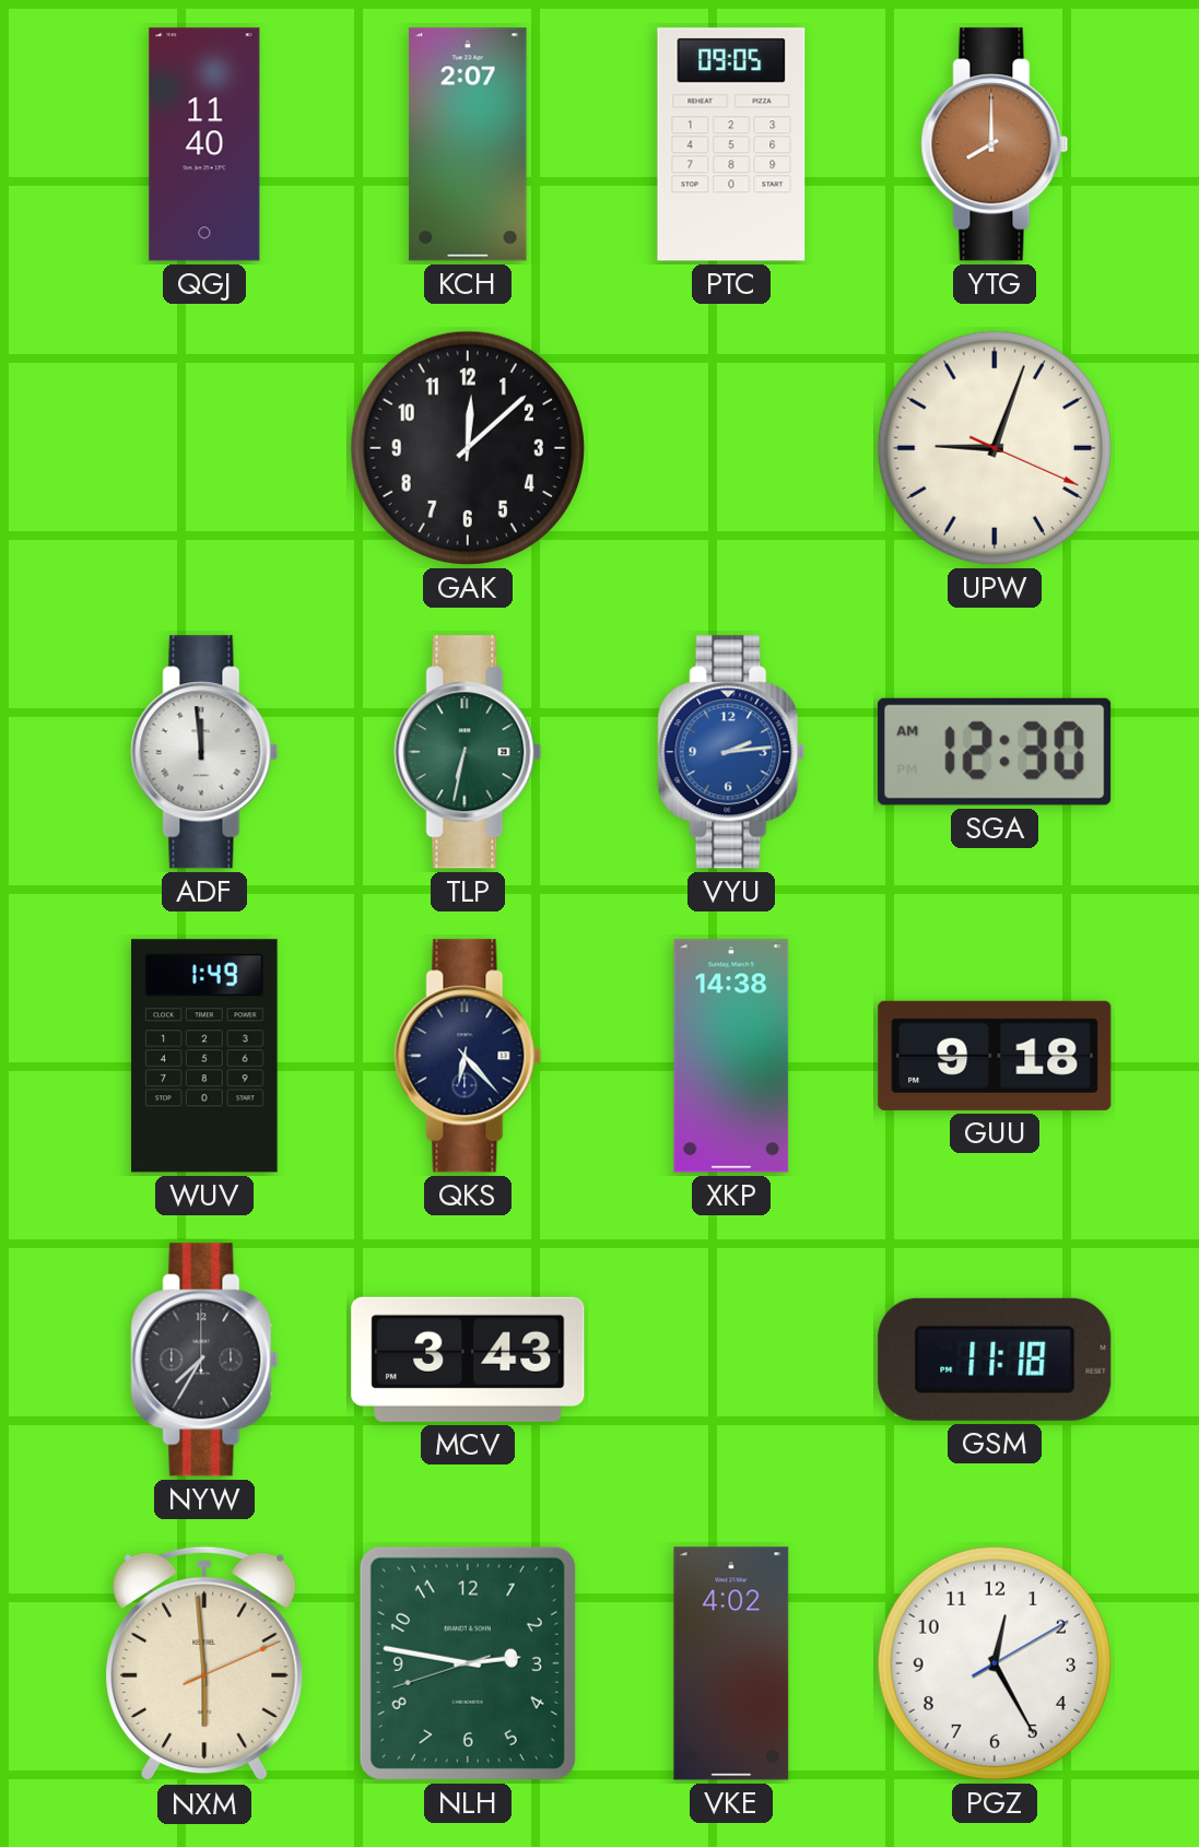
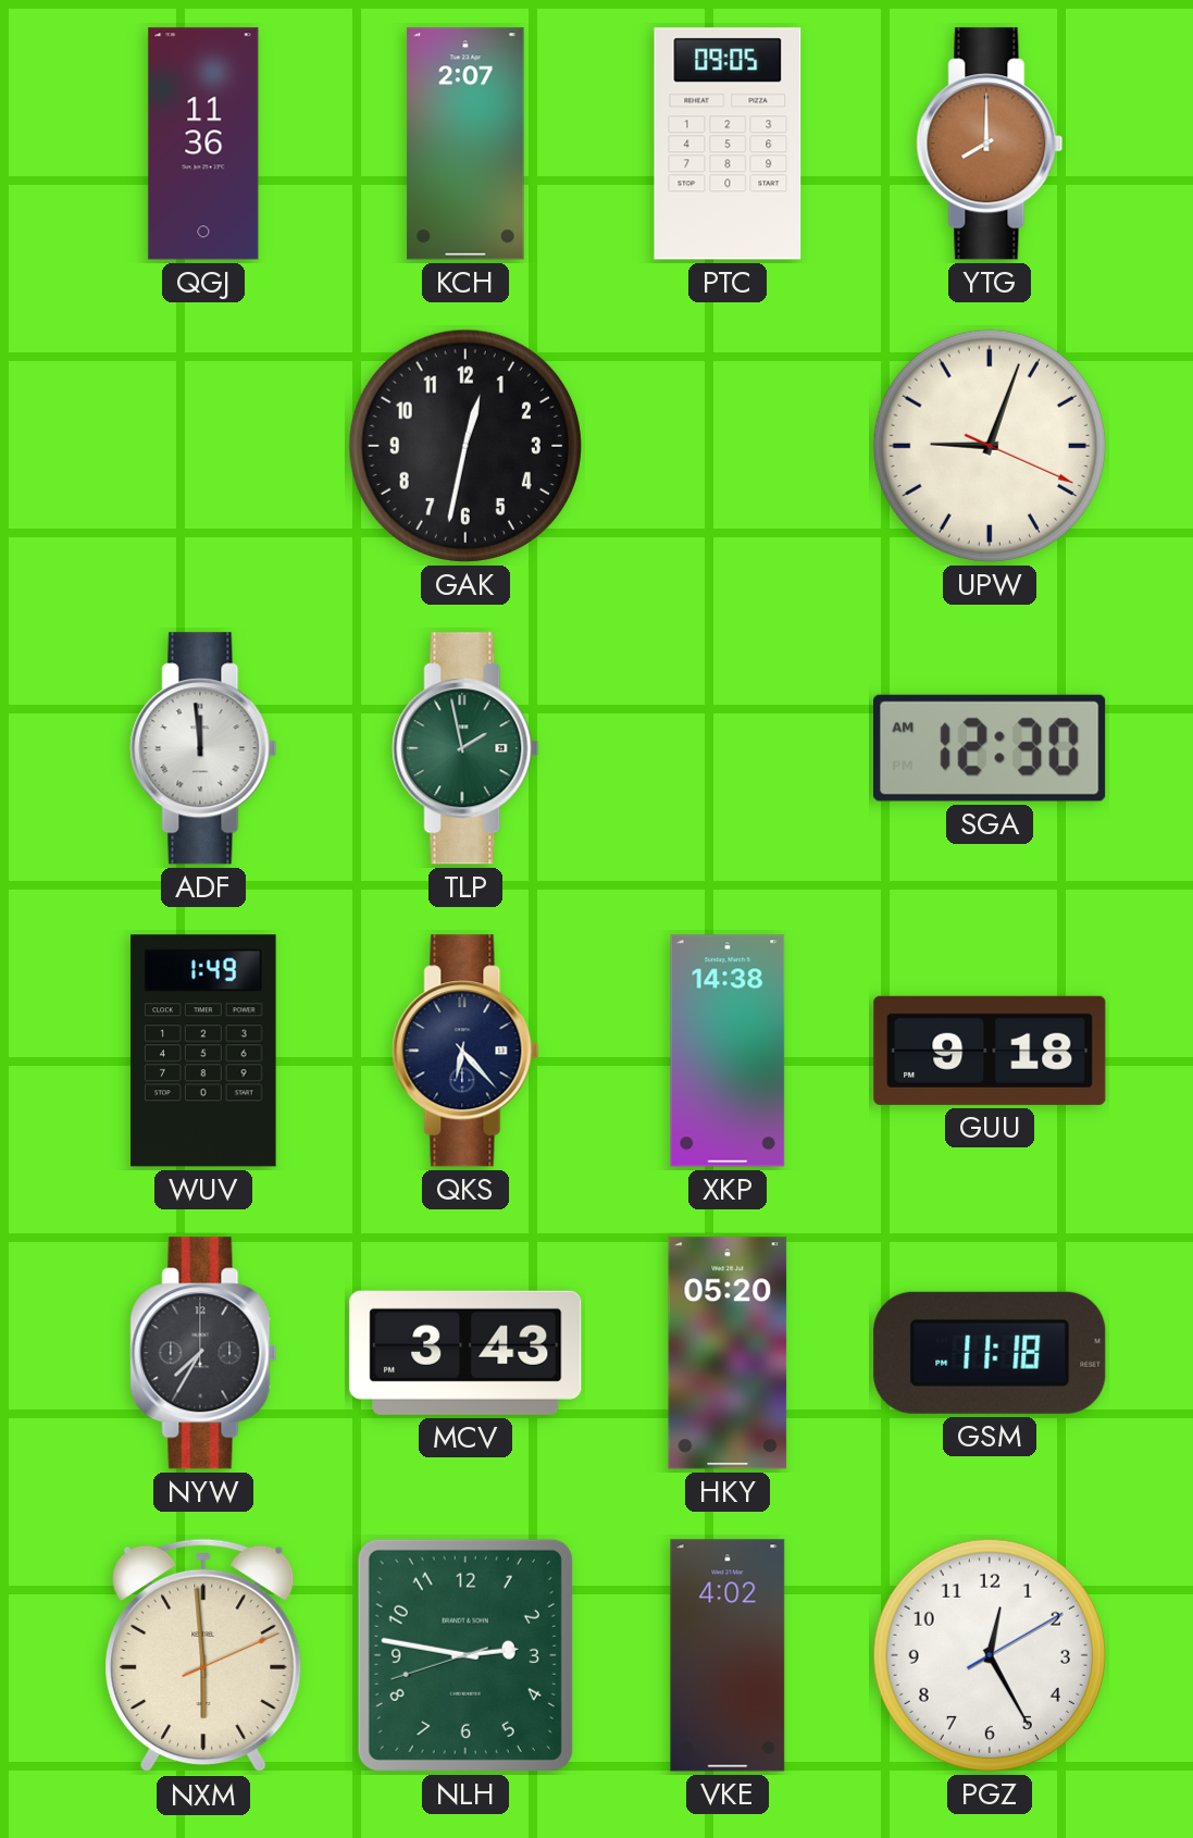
QGJ: 11:40 -> 11:36 (203, 144)
GAK: 12:08 -> 12:32 (465, 446)
TLP: 6:32 -> 1:58 (465, 748)
VYU: 2:14 -> none (731, 752)
HKY: none -> 05:20 (728, 1353)
